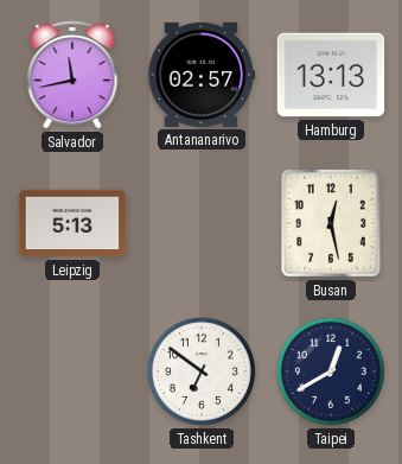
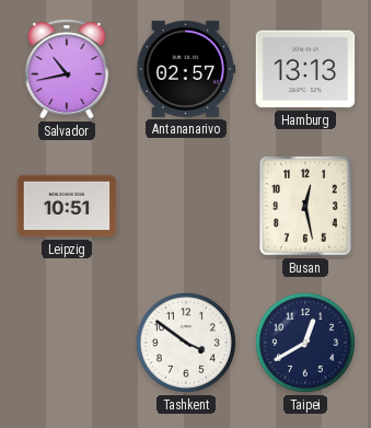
Salvador: 11:43 -> 10:43 (67, 69)
Leipzig: 5:13 -> 10:51 (67, 206)
Tashkent: 6:51 -> 3:51 (186, 343)
